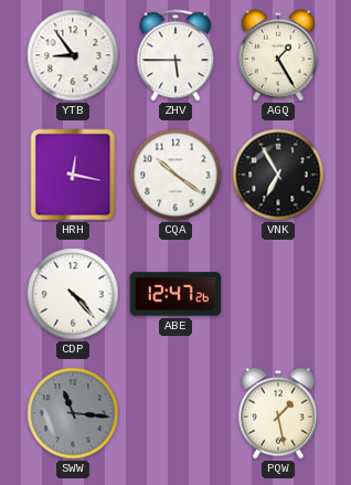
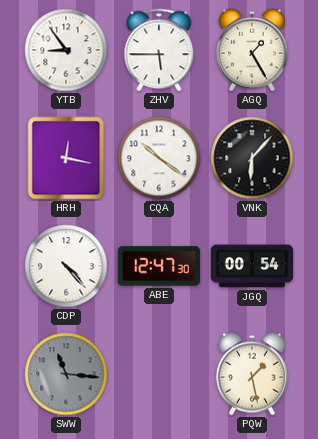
VNK: 6:55 -> 6:07 (252, 158)
ABE: 12:47:26 -> 12:47:30 (159, 266)
JGQ: none -> 00:54 (252, 266)
